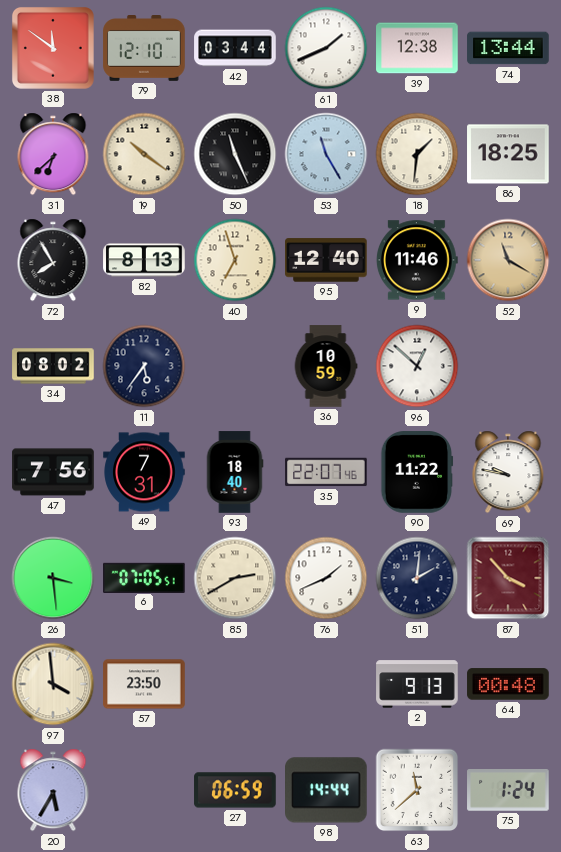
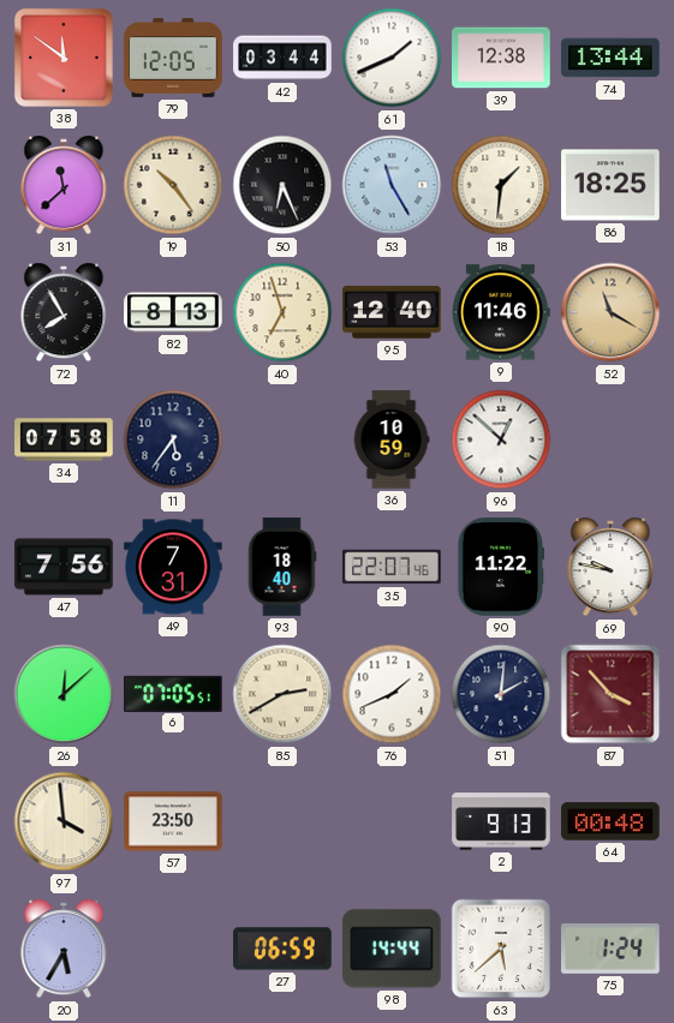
79: 12:10 -> 12:05 (173, 59)
31: 6:38 -> 11:38 (64, 185)
19: 10:21 -> 10:24 (173, 185)
50: 11:26 -> 6:26 (282, 185)
34: 08:02 -> 07:58 (64, 439)
26: 3:29 -> 12:08 (64, 694)
63: 11:38 -> 5:38 (501, 949)
